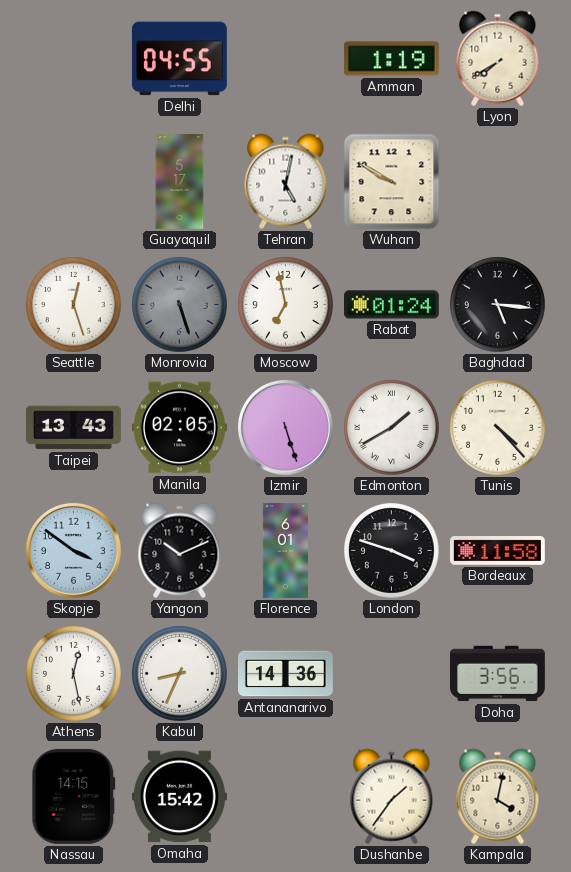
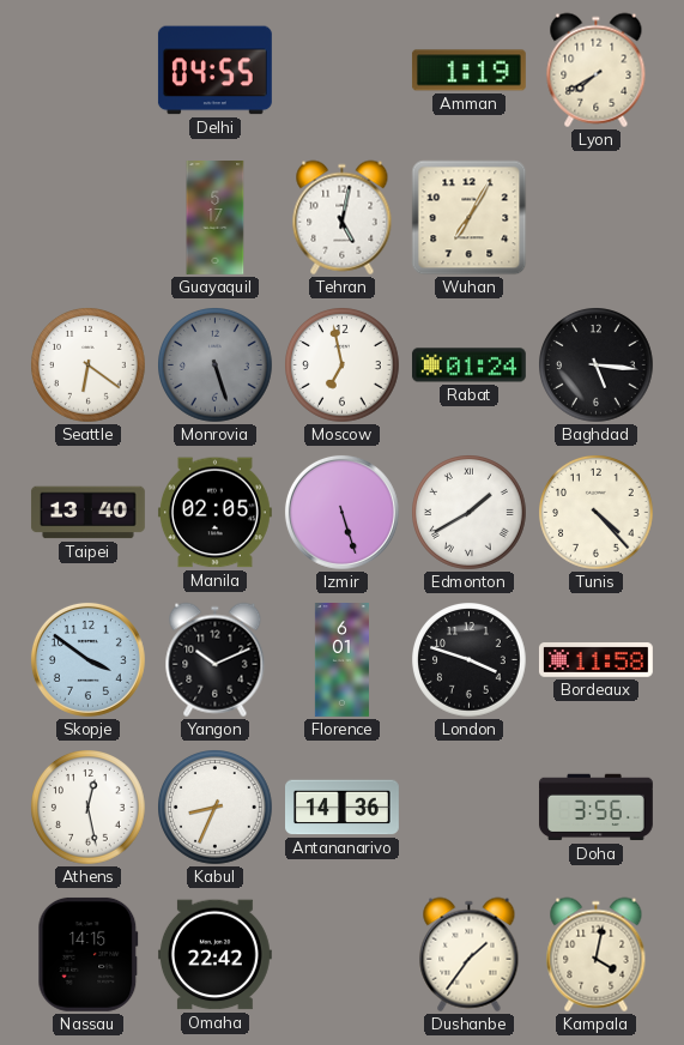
Wuhan: 9:50 -> 7:05 (470, 218)
Seattle: 12:27 -> 6:21 (89, 366)
Taipei: 13:43 -> 13:40 (87, 513)
Omaha: 15:42 -> 22:42 (214, 955)
